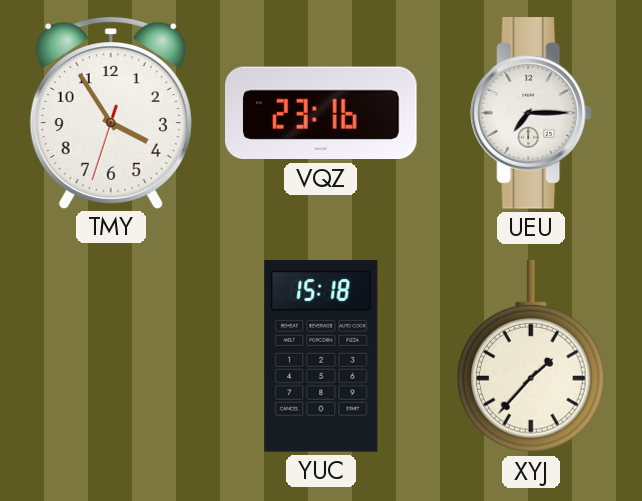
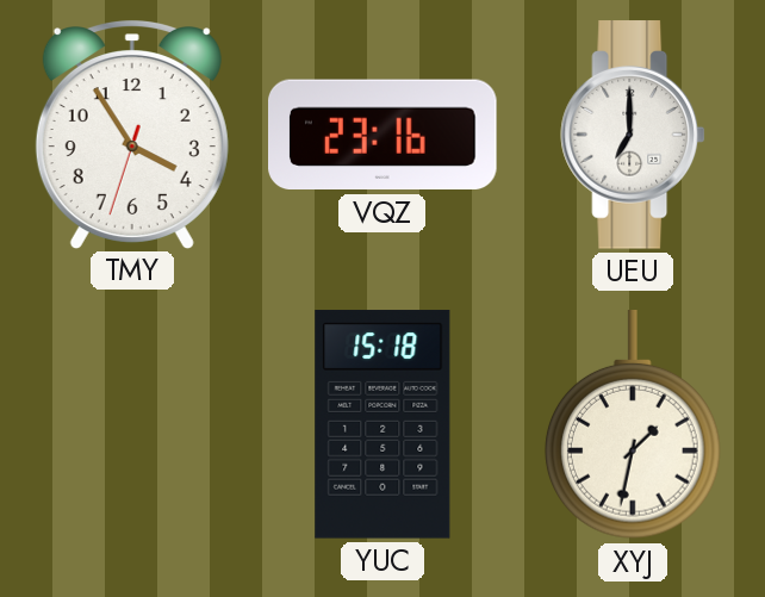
UEU: 7:15 -> 7:00 (633, 135)
XYJ: 1:37 -> 1:32 (633, 425)
